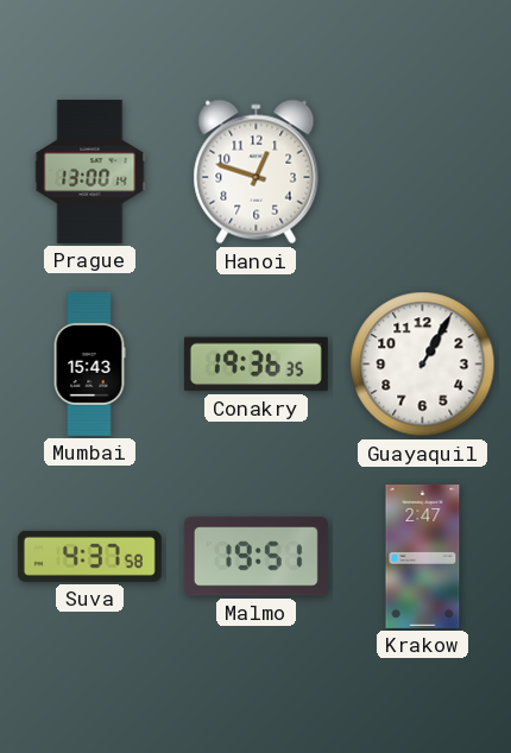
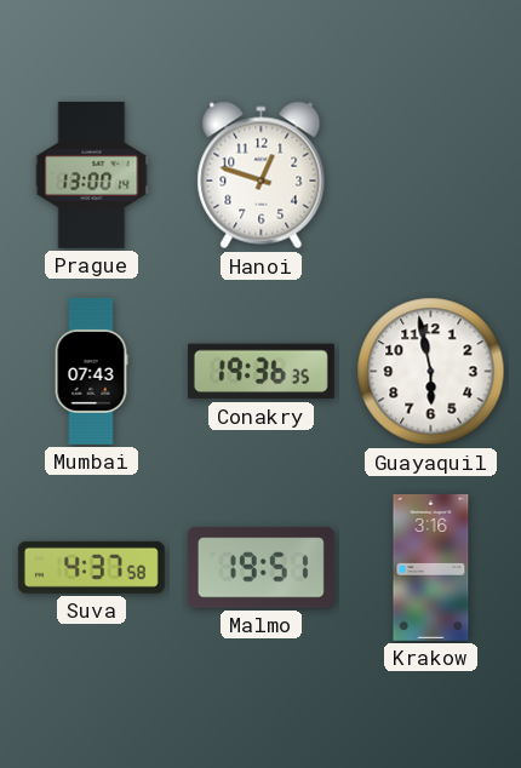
Mumbai: 15:43 -> 07:43 (91, 371)
Guayaquil: 1:05 -> 5:58 (431, 372)
Krakow: 2:47 -> 3:16 (431, 567)
